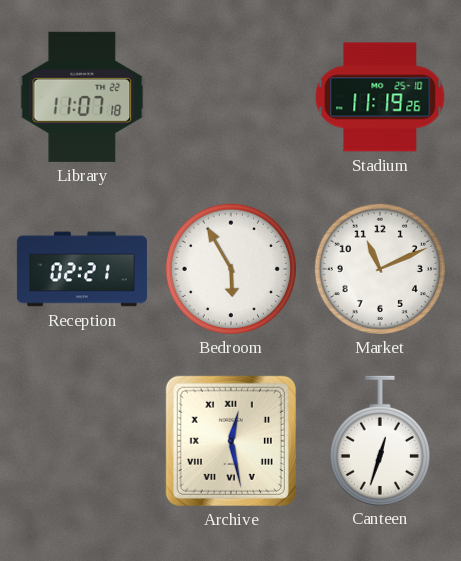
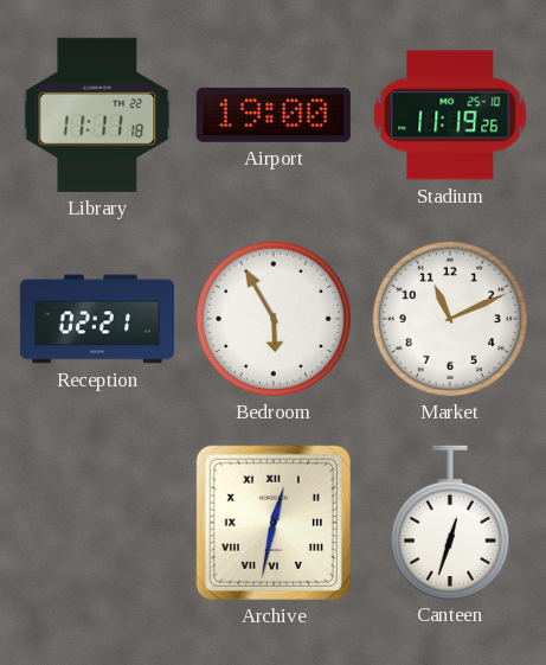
Library: 11:07 -> 11:11 (97, 115)
Airport: none -> 19:00 (274, 115)
Archive: 12:28 -> 12:32 (274, 523)
